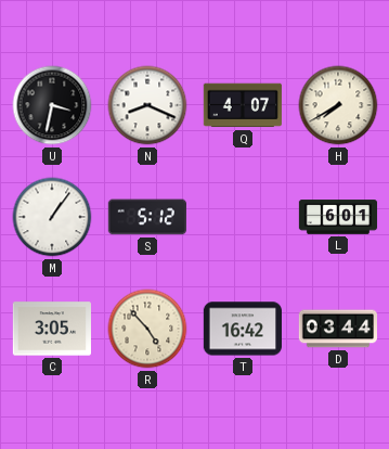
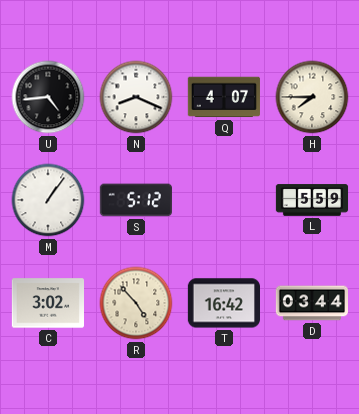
U: 3:32 -> 4:44 (48, 97)
H: 7:40 -> 7:45 (312, 97)
L: 6:01 -> 5:59 (312, 200)
C: 3:05 -> 3:02 (47, 303)
